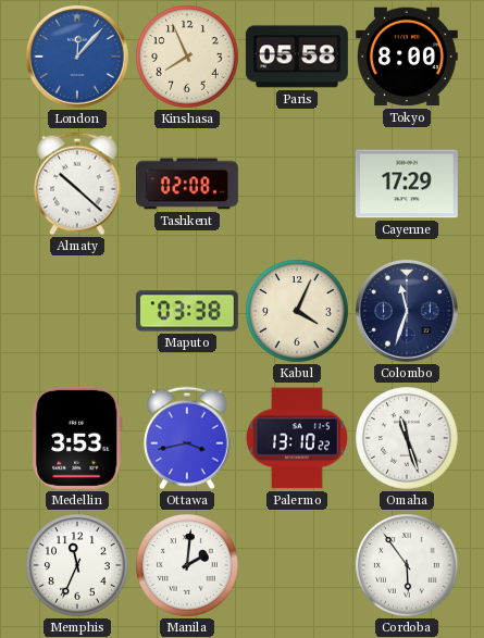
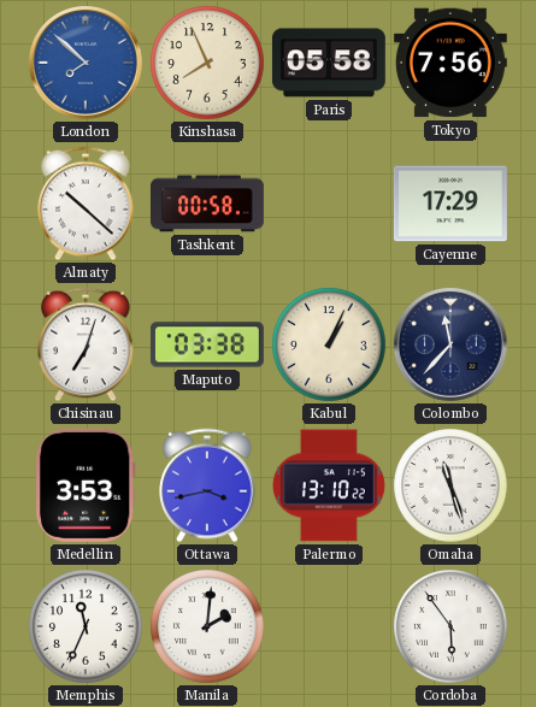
London: 12:07 -> 7:52 (86, 63)
Tokyo: 8:00 -> 7:56 (450, 63)
Tashkent: 02:08 -> 00:58 (208, 204)
Chisinau: none -> 7:03 (86, 344)
Kabul: 4:04 -> 1:04 (329, 344)
Colombo: 11:33 -> 11:37 (450, 344)
